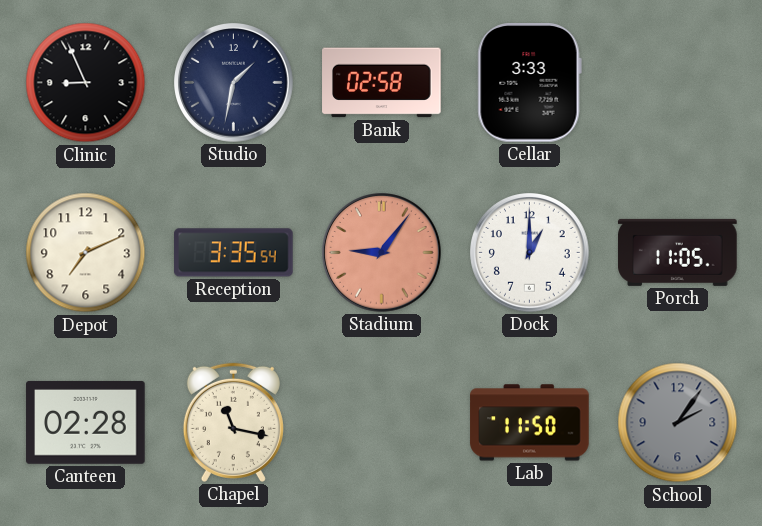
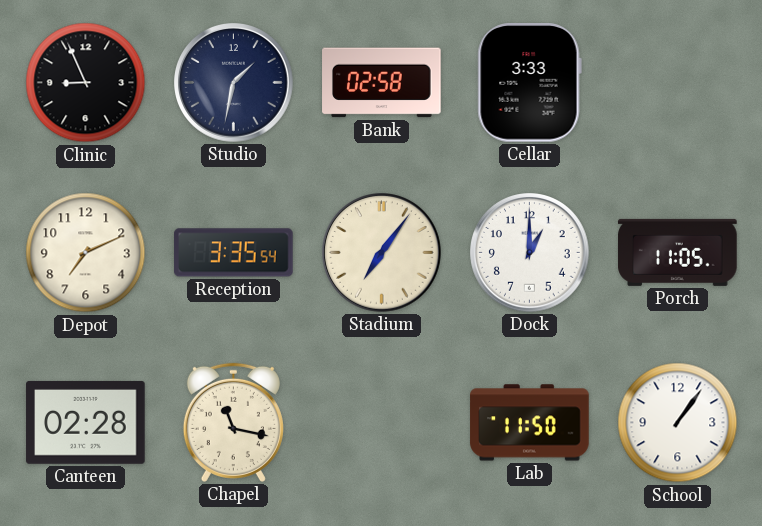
Stadium: 9:06 -> 7:06 (382, 253)
Stadium dial: salmon -> cream (382, 253)
School: 2:06 -> 1:06 (678, 423)
School dial: grey -> white (678, 423)
